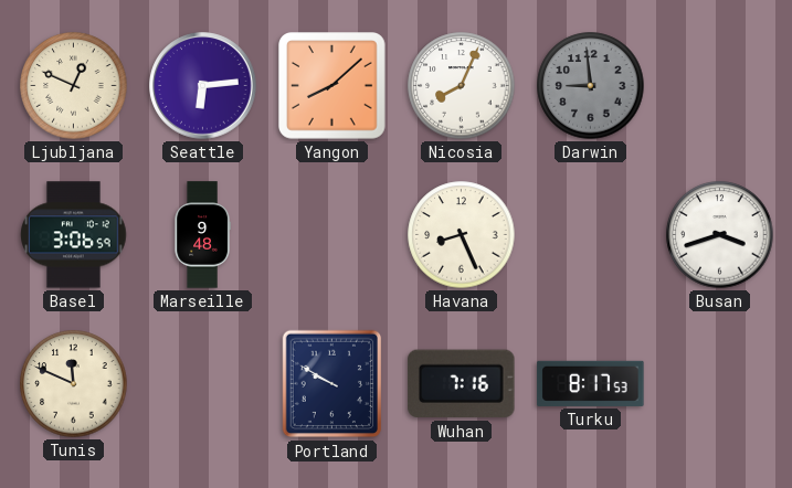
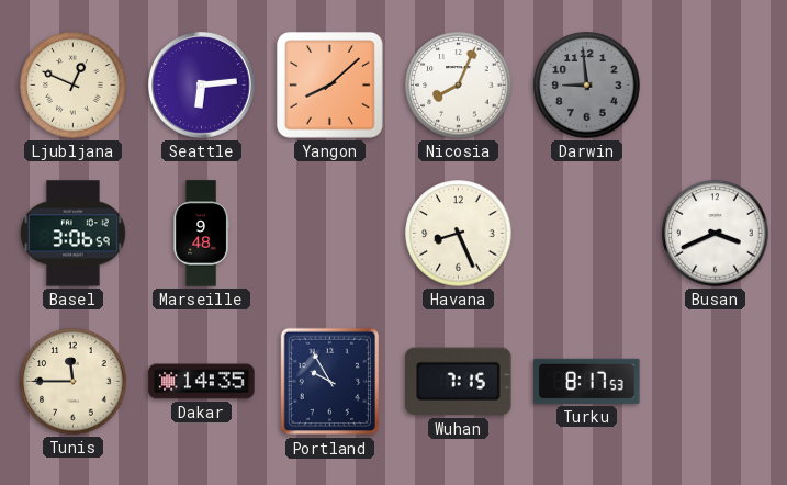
Busan: 3:42 -> 3:41 (716, 234)
Tunis: 11:49 -> 11:45 (74, 382)
Dakar: none -> 14:35 (202, 382)
Portland: 9:50 -> 9:55 (330, 382)
Wuhan: 7:16 -> 7:15 (459, 382)
